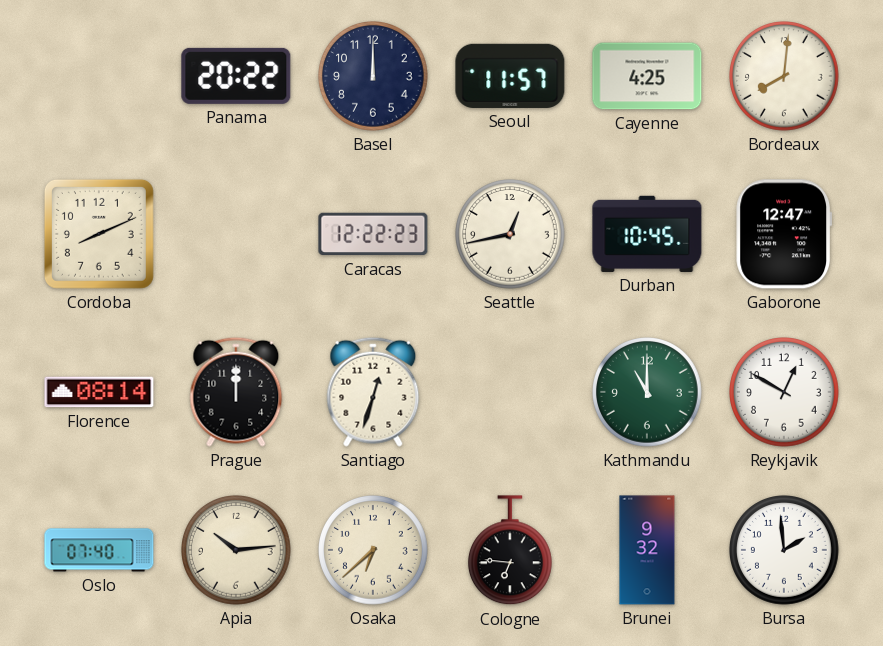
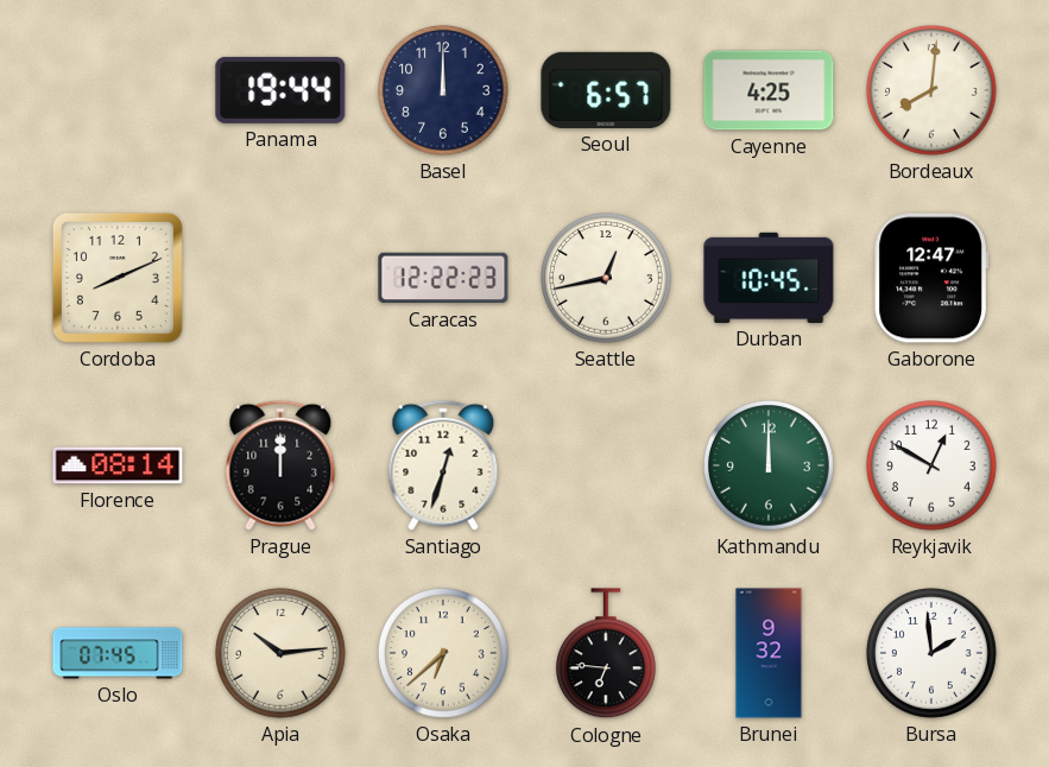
Panama: 20:22 -> 19:44 (280, 90)
Seoul: 11:57 -> 6:57 (606, 90)
Kathmandu: 11:00 -> 12:00 (770, 467)
Oslo: 07:40 -> 07:45 (118, 653)
